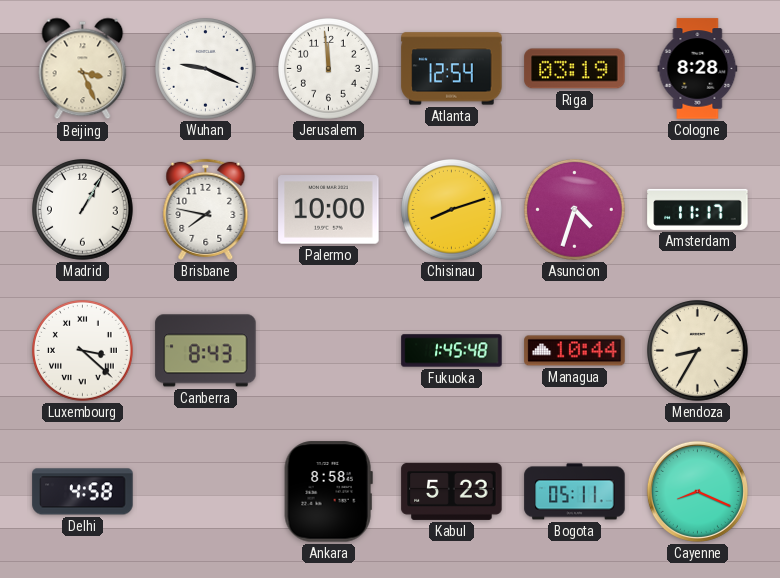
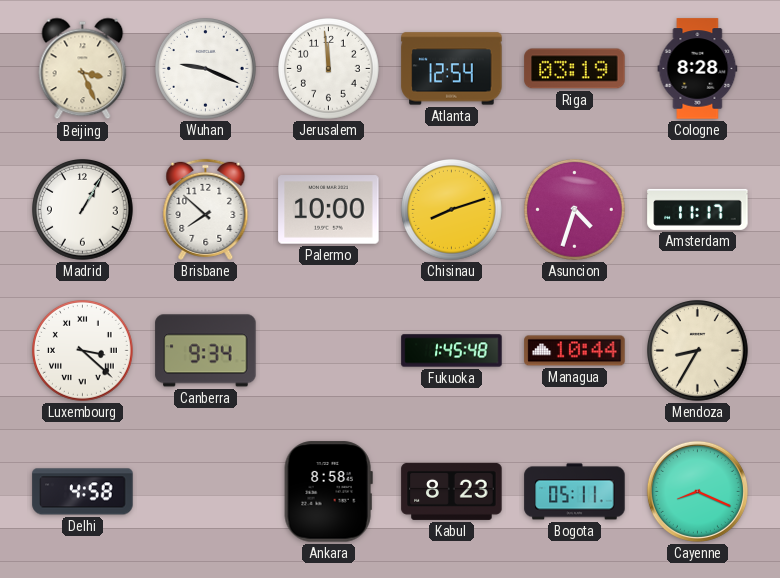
Brisbane: 7:47 -> 7:52 (206, 209)
Canberra: 8:43 -> 9:34 (206, 351)
Kabul: 5:23 -> 8:23 (452, 491)
